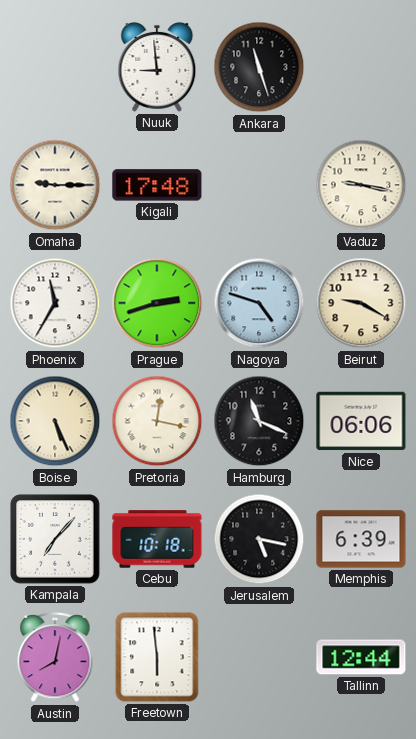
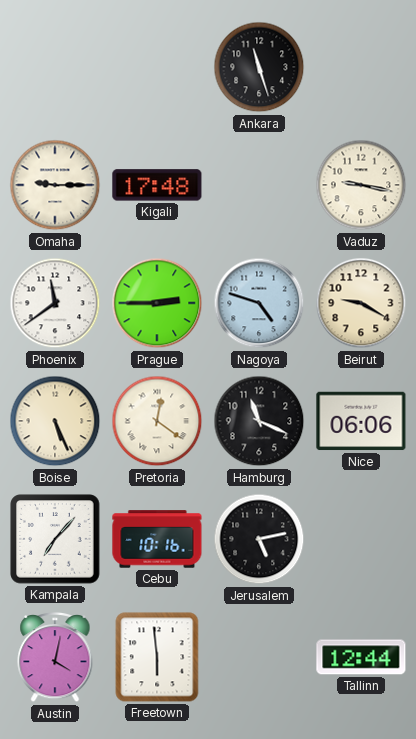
Nuuk: 8:59 -> none (157, 67)
Phoenix: 11:35 -> 11:39 (55, 303)
Prague: 2:42 -> 2:45 (157, 303)
Pretoria: 12:17 -> 12:21 (157, 421)
Cebu: 10:18 -> 10:16 (157, 539)
Jerusalem: 5:17 -> 5:13 (259, 539)
Memphis: 6:39 -> none (361, 539)
Austin: 8:02 -> 4:02 (55, 657)
